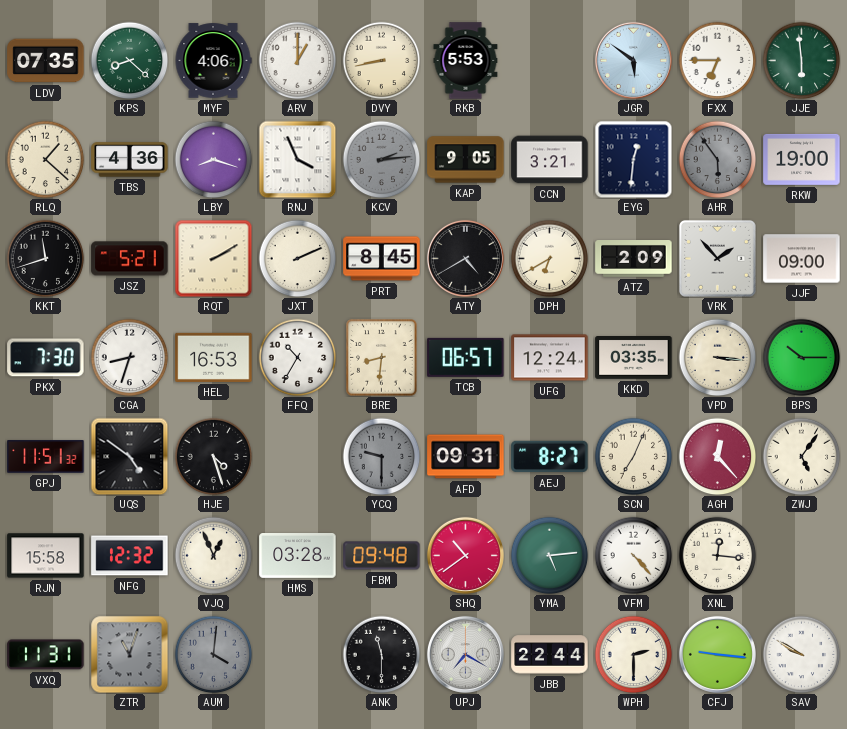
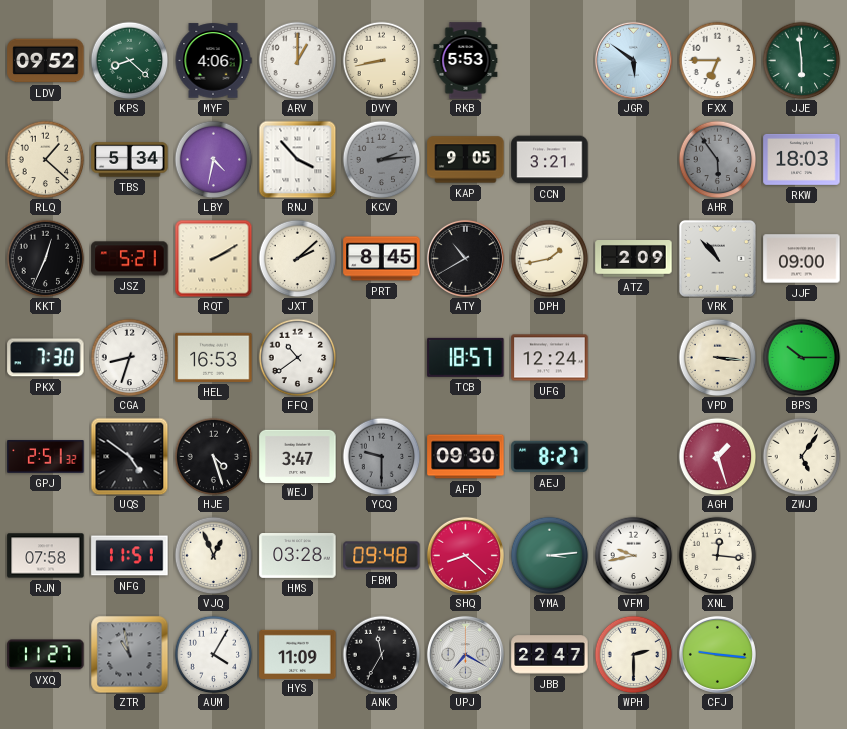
LDV: 07:35 -> 09:52 (46, 61)
TBS: 4:36 -> 5:34 (130, 160)
LBY: 8:18 -> 4:32 (213, 159)
RNJ: 3:56 -> 3:53 (297, 159)
EYG: 12:31 -> none (633, 159)
RKW: 19:00 -> 18:03 (802, 159)
KKT: 11:42 -> 12:34 (45, 258)
JXT: 2:11 -> 2:08 (297, 258)
ATY: 4:40 -> 10:40 (465, 258)
DPH: 6:40 -> 1:43 (549, 258)
VRK: 1:53 -> 10:53 (717, 258)
FFQ: 10:35 -> 10:39 (297, 357)
BRE: 8:31 -> none (382, 358)
TCB: 06:57 -> 18:57 (466, 357)
KKD: 03:35 -> none (634, 358)
GPJ: 11:51 -> 2:51 (46, 457)
WEJ: none -> 3:47 (298, 456)
AFD: 09:31 -> 09:30 (466, 457)
SCN: 7:04 -> none (633, 456)
AGH: 12:23 -> 1:27 (717, 456)
RJN: 15:58 -> 07:58 (46, 556)
NFG: 12:32 -> 11:51 (130, 556)
SHQ: 10:39 -> 8:22 (465, 555)
YMA: 5:14 -> 3:14 (549, 555)
VFM: 4:23 -> 9:43 (633, 555)
VXQ: 11:31 -> 11:27 (46, 655)
ZTR: 11:03 -> 10:58 (129, 654)
AUM: 4:01 -> 4:05 (213, 654)
AUM dial: grey -> white (213, 654)
HYS: none -> 11:09 (298, 654)
ANK: 11:30 -> 11:35 (381, 654)
JBB: 22:44 -> 22:47 (550, 655)
SAV: 9:50 -> none (801, 654)
